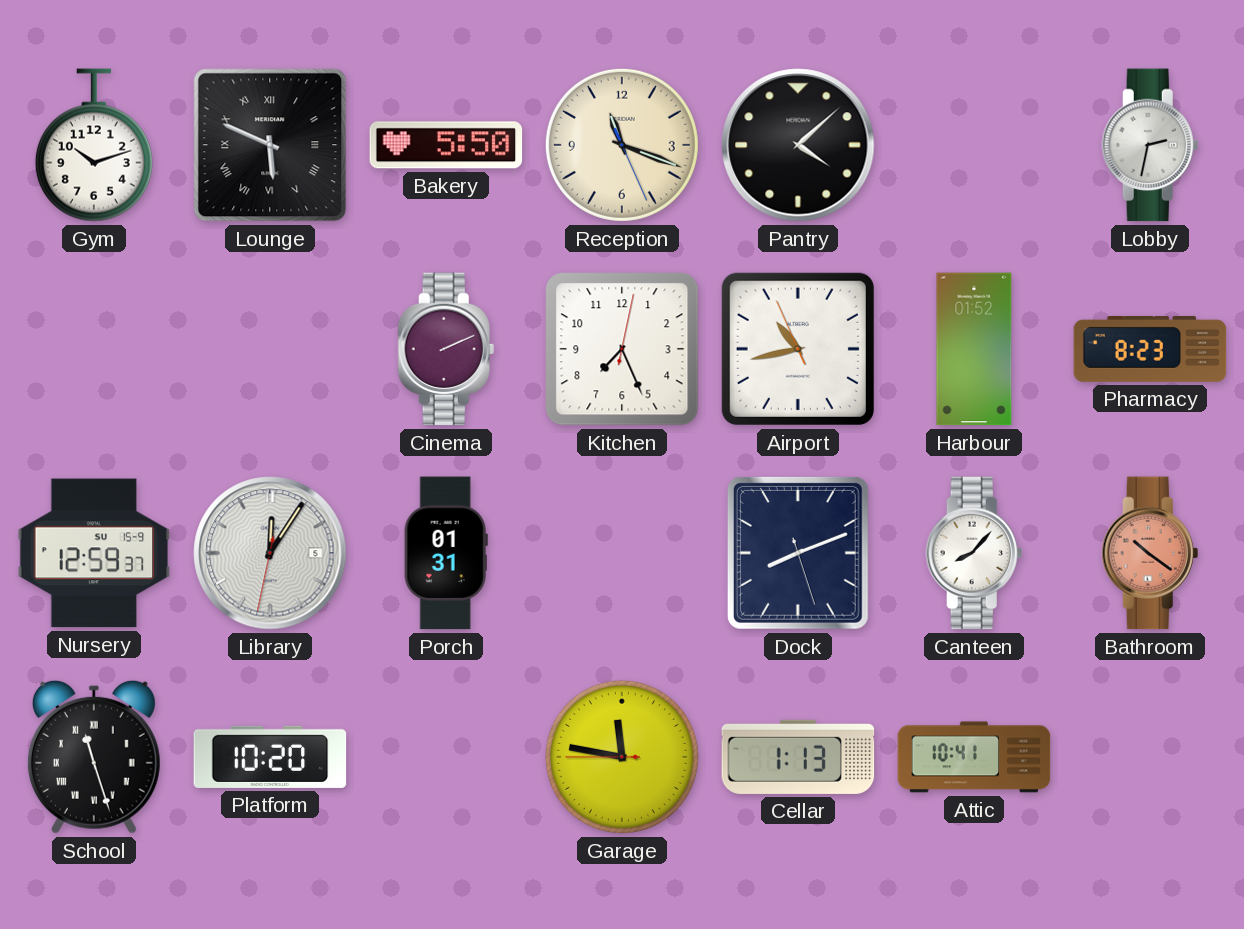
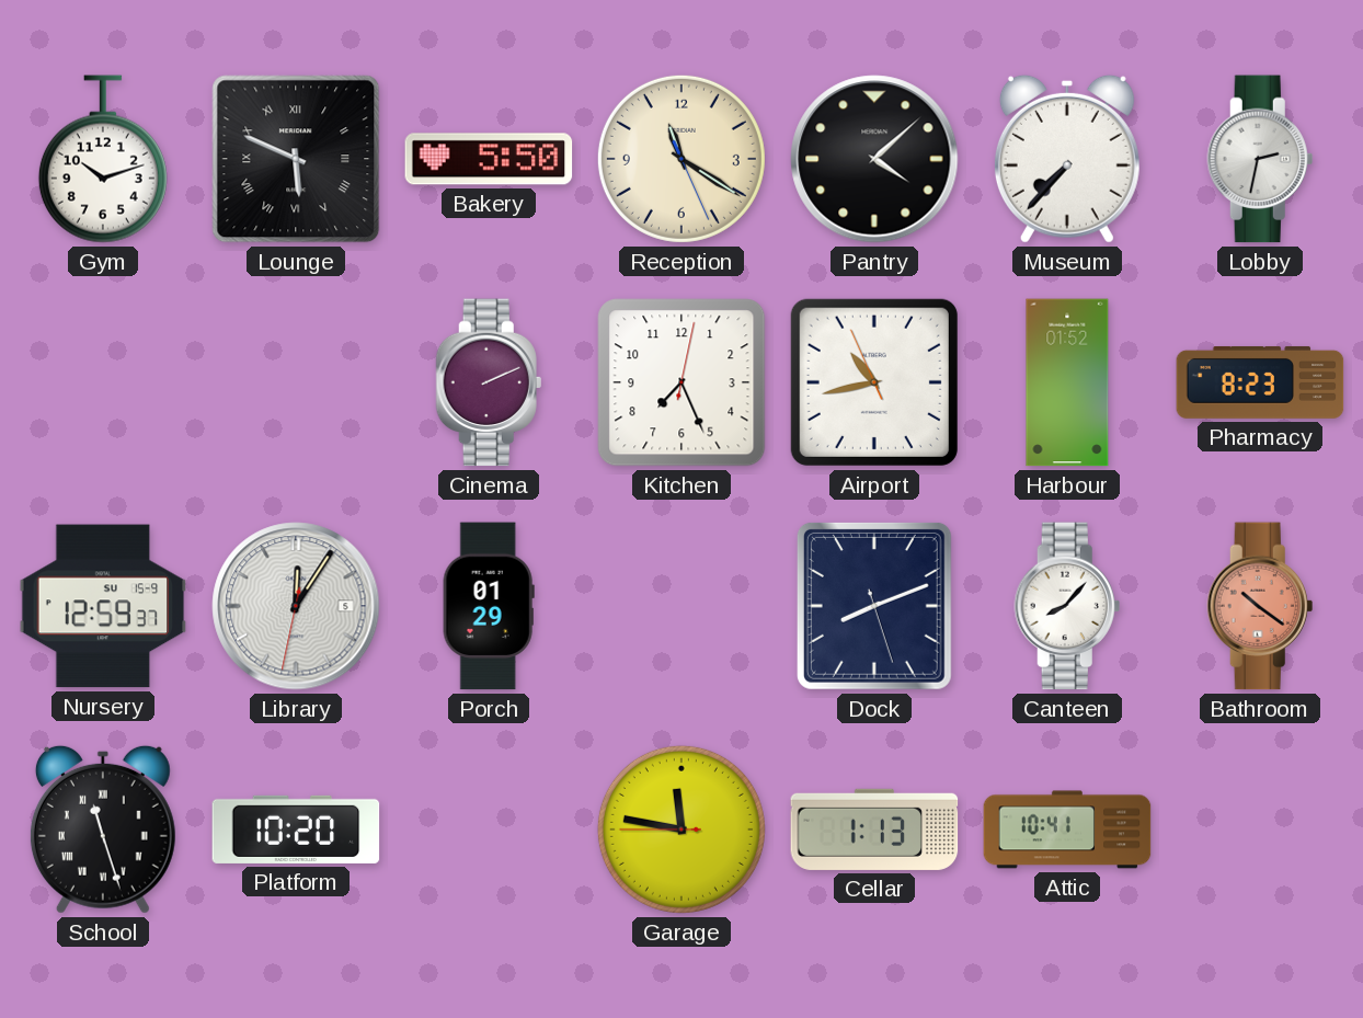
Reception: 11:18 -> 11:20 (681, 159)
Museum: none -> 7:37 (1067, 159)
Porch: 01:31 -> 01:29 (489, 606)
